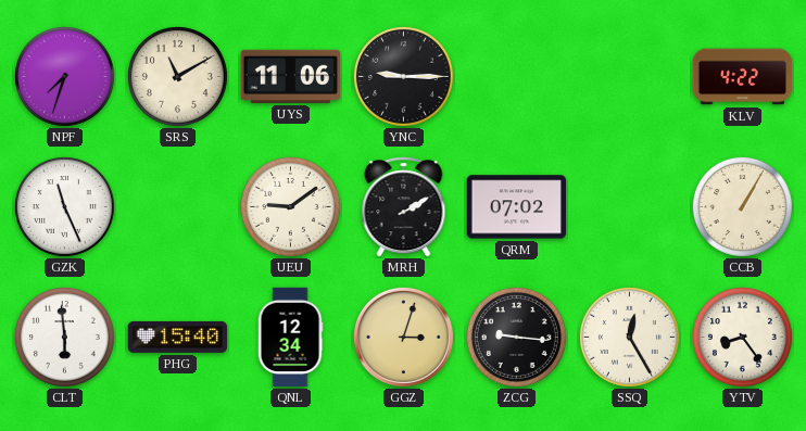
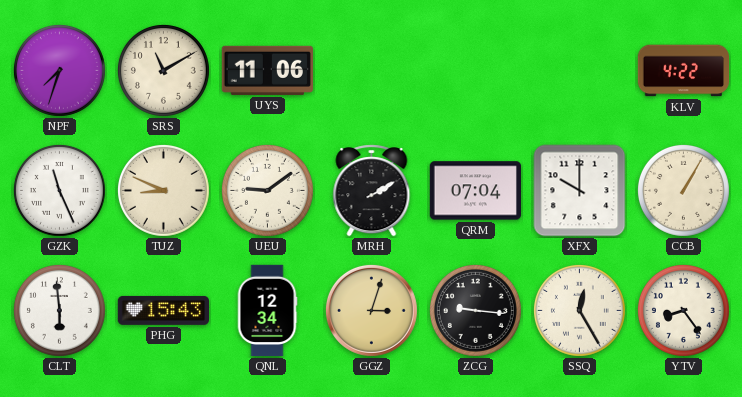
YNC: 9:15 -> none (403, 76)
TUZ: none -> 8:49 (163, 190)
QRM: 07:02 -> 07:04 (475, 191)
XFX: none -> 10:00 (580, 191)
PHG: 15:40 -> 15:43 (163, 310)
